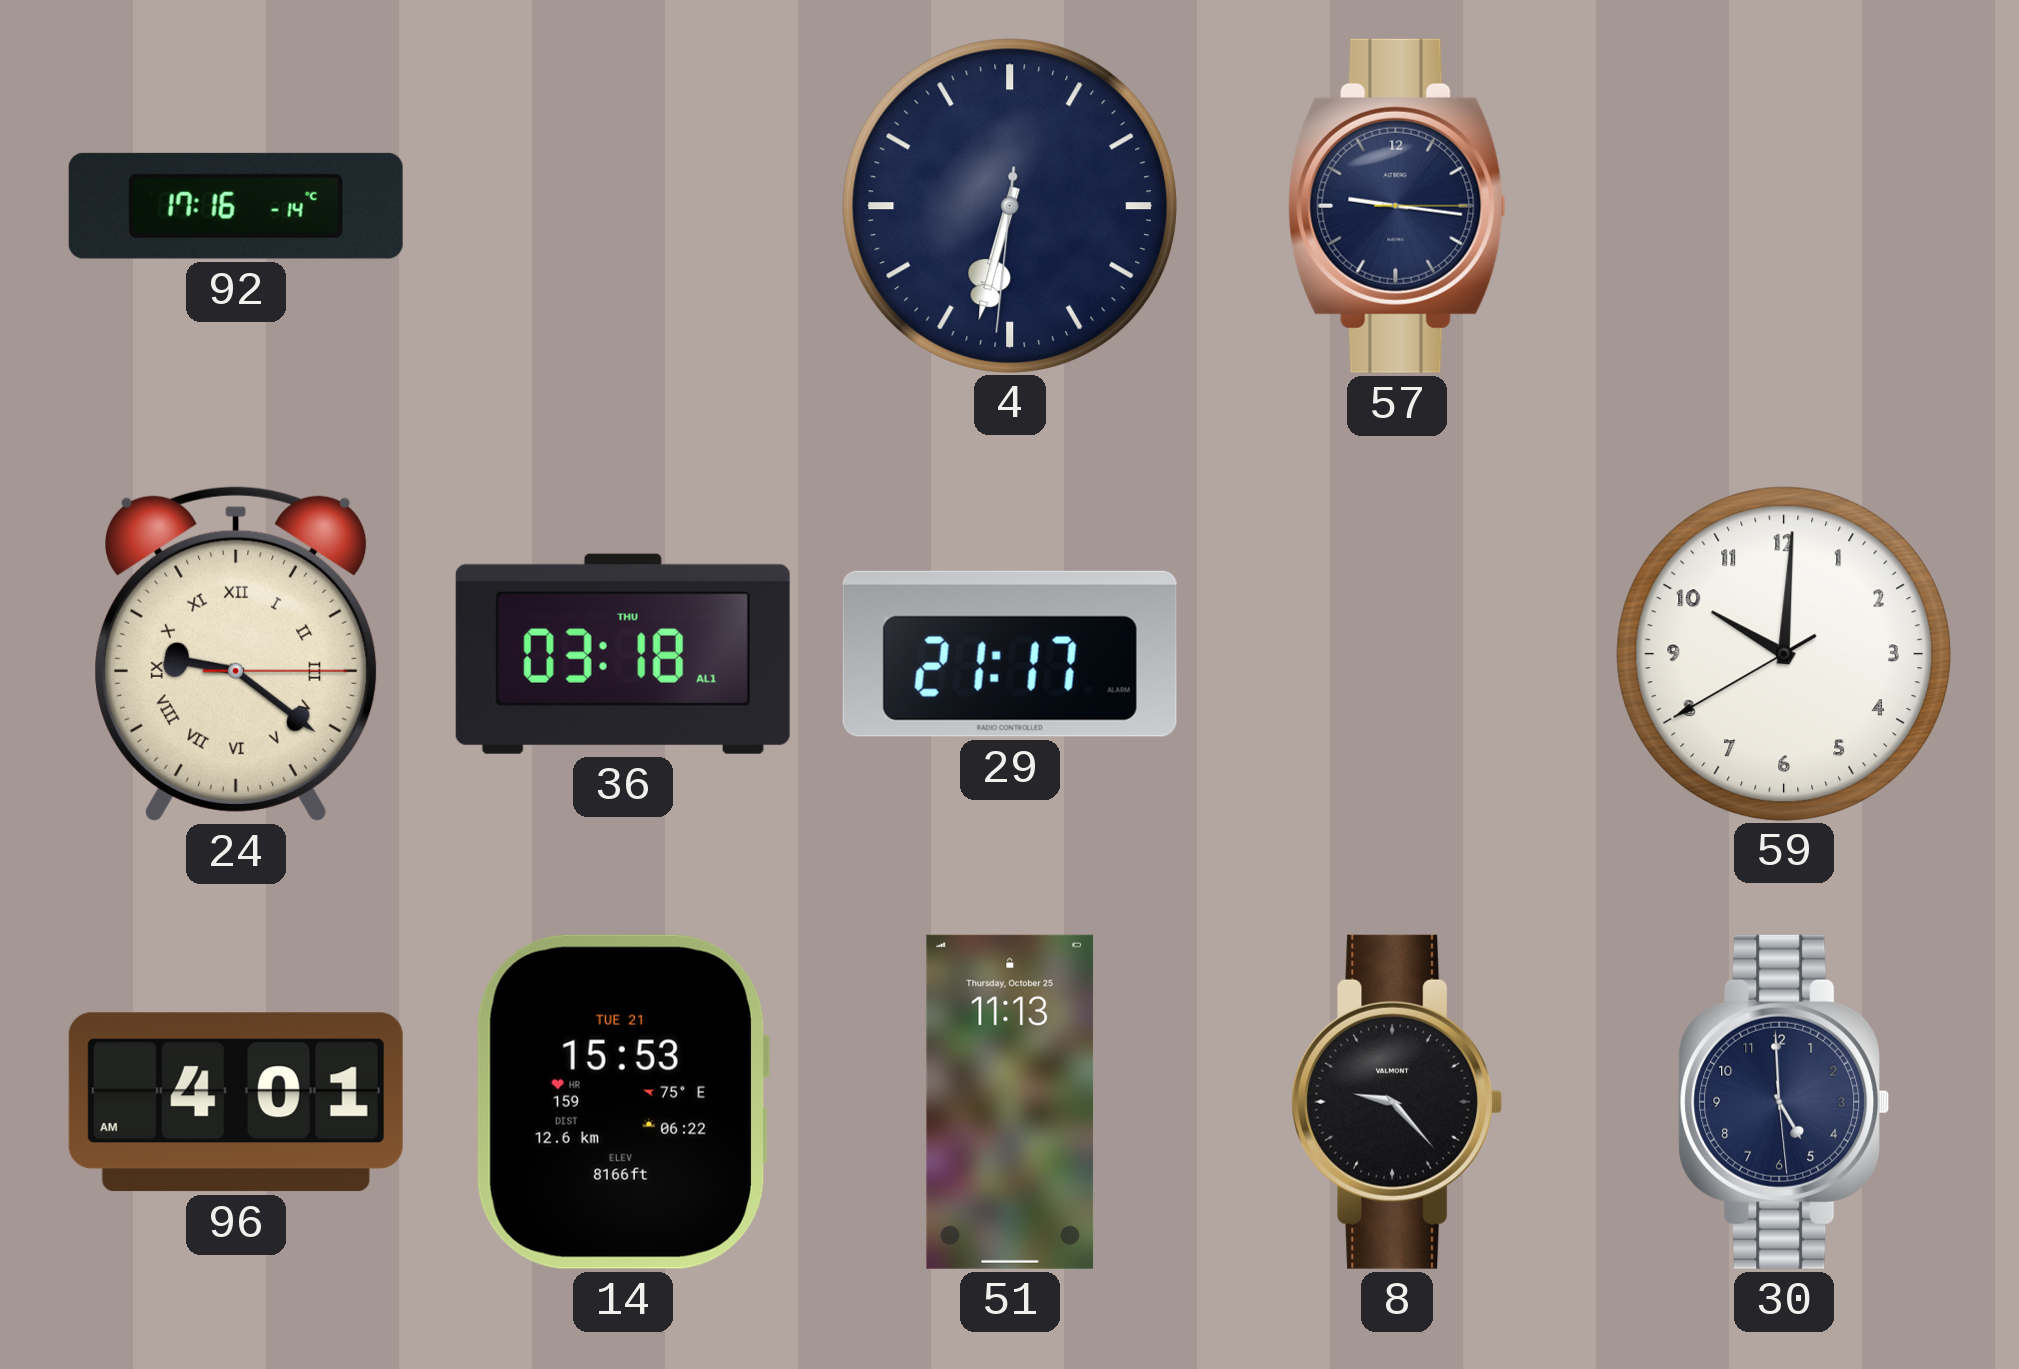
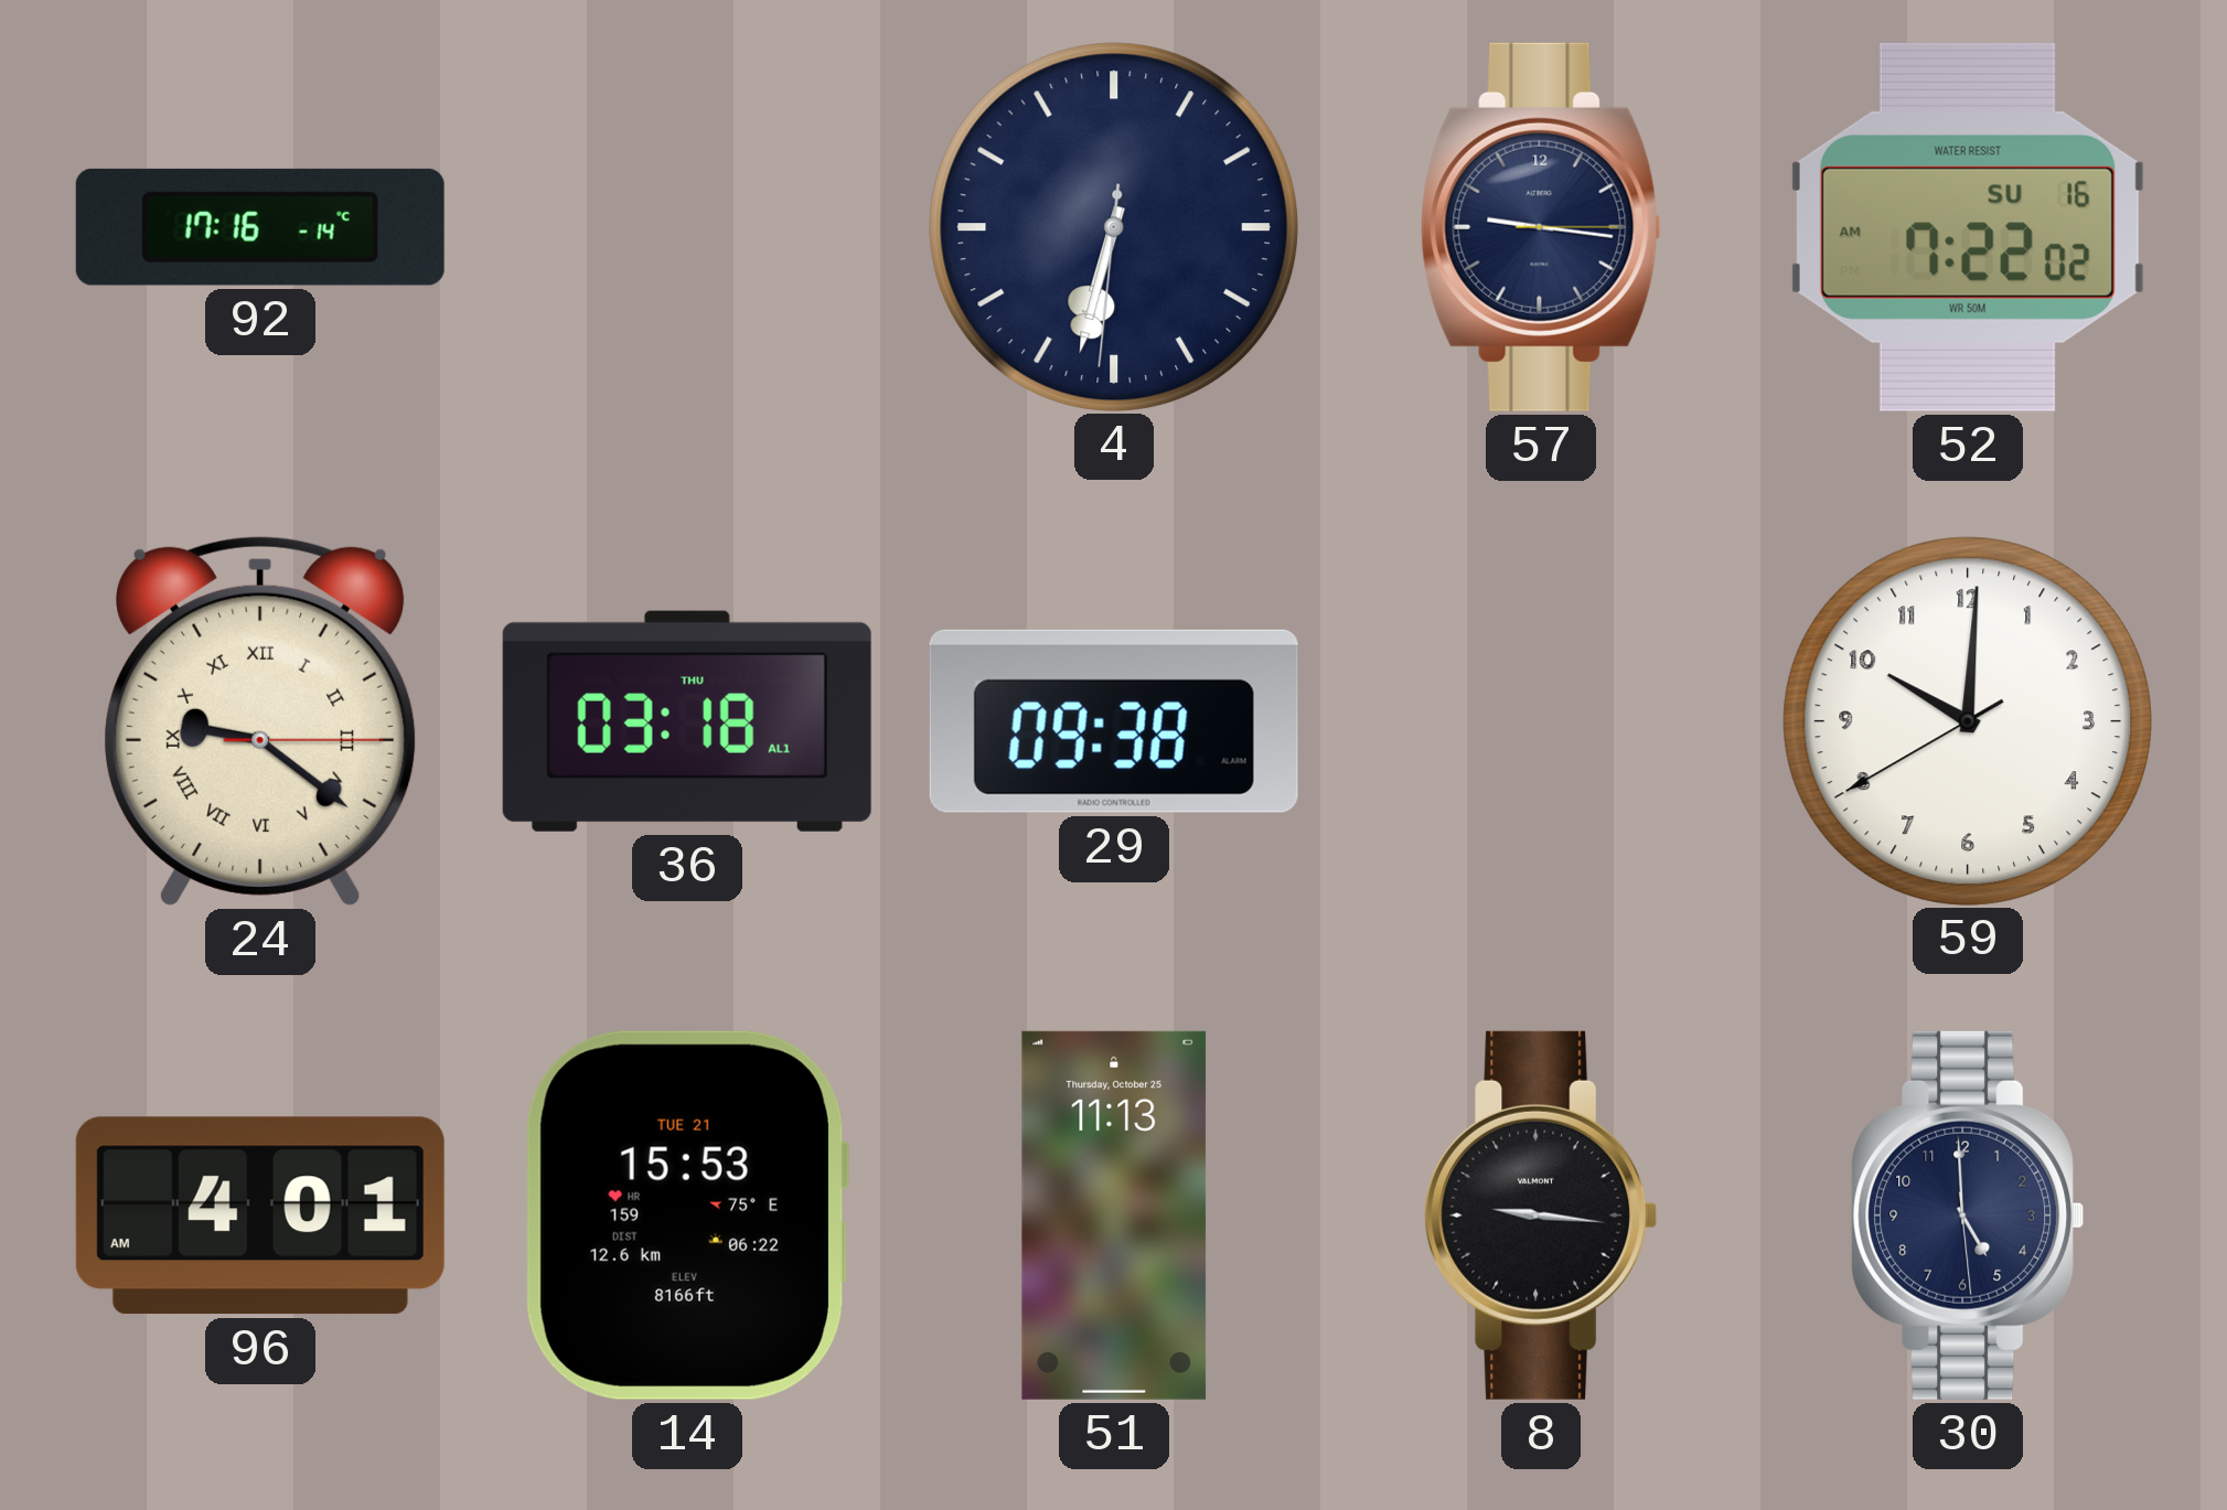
52: none -> 7:22 (1968, 227)
29: 21:17 -> 09:38 (1114, 721)
8: 9:23 -> 9:16 (1541, 1216)
